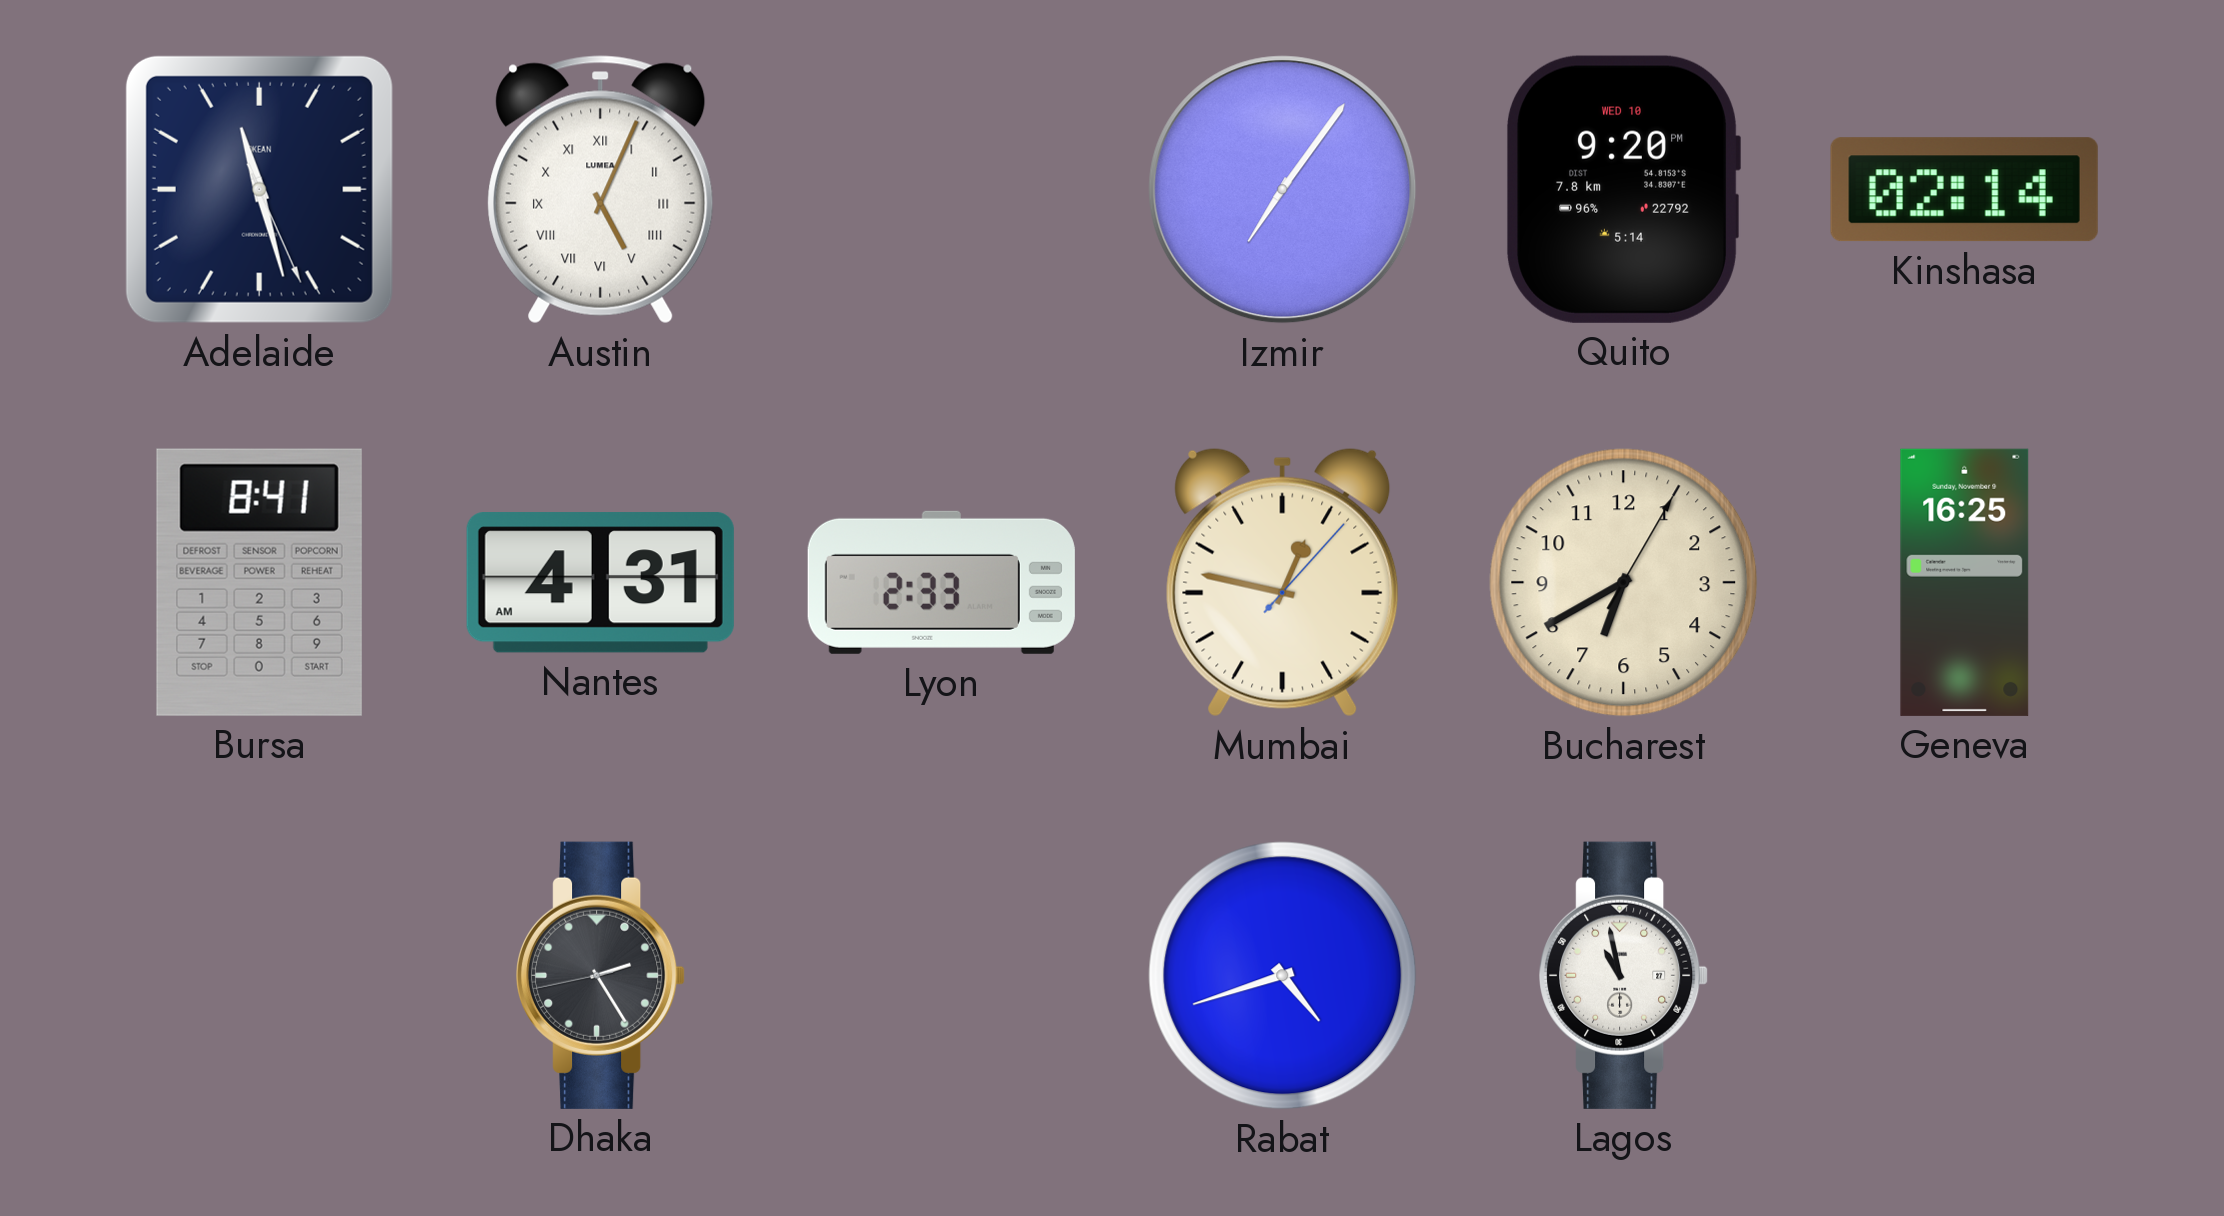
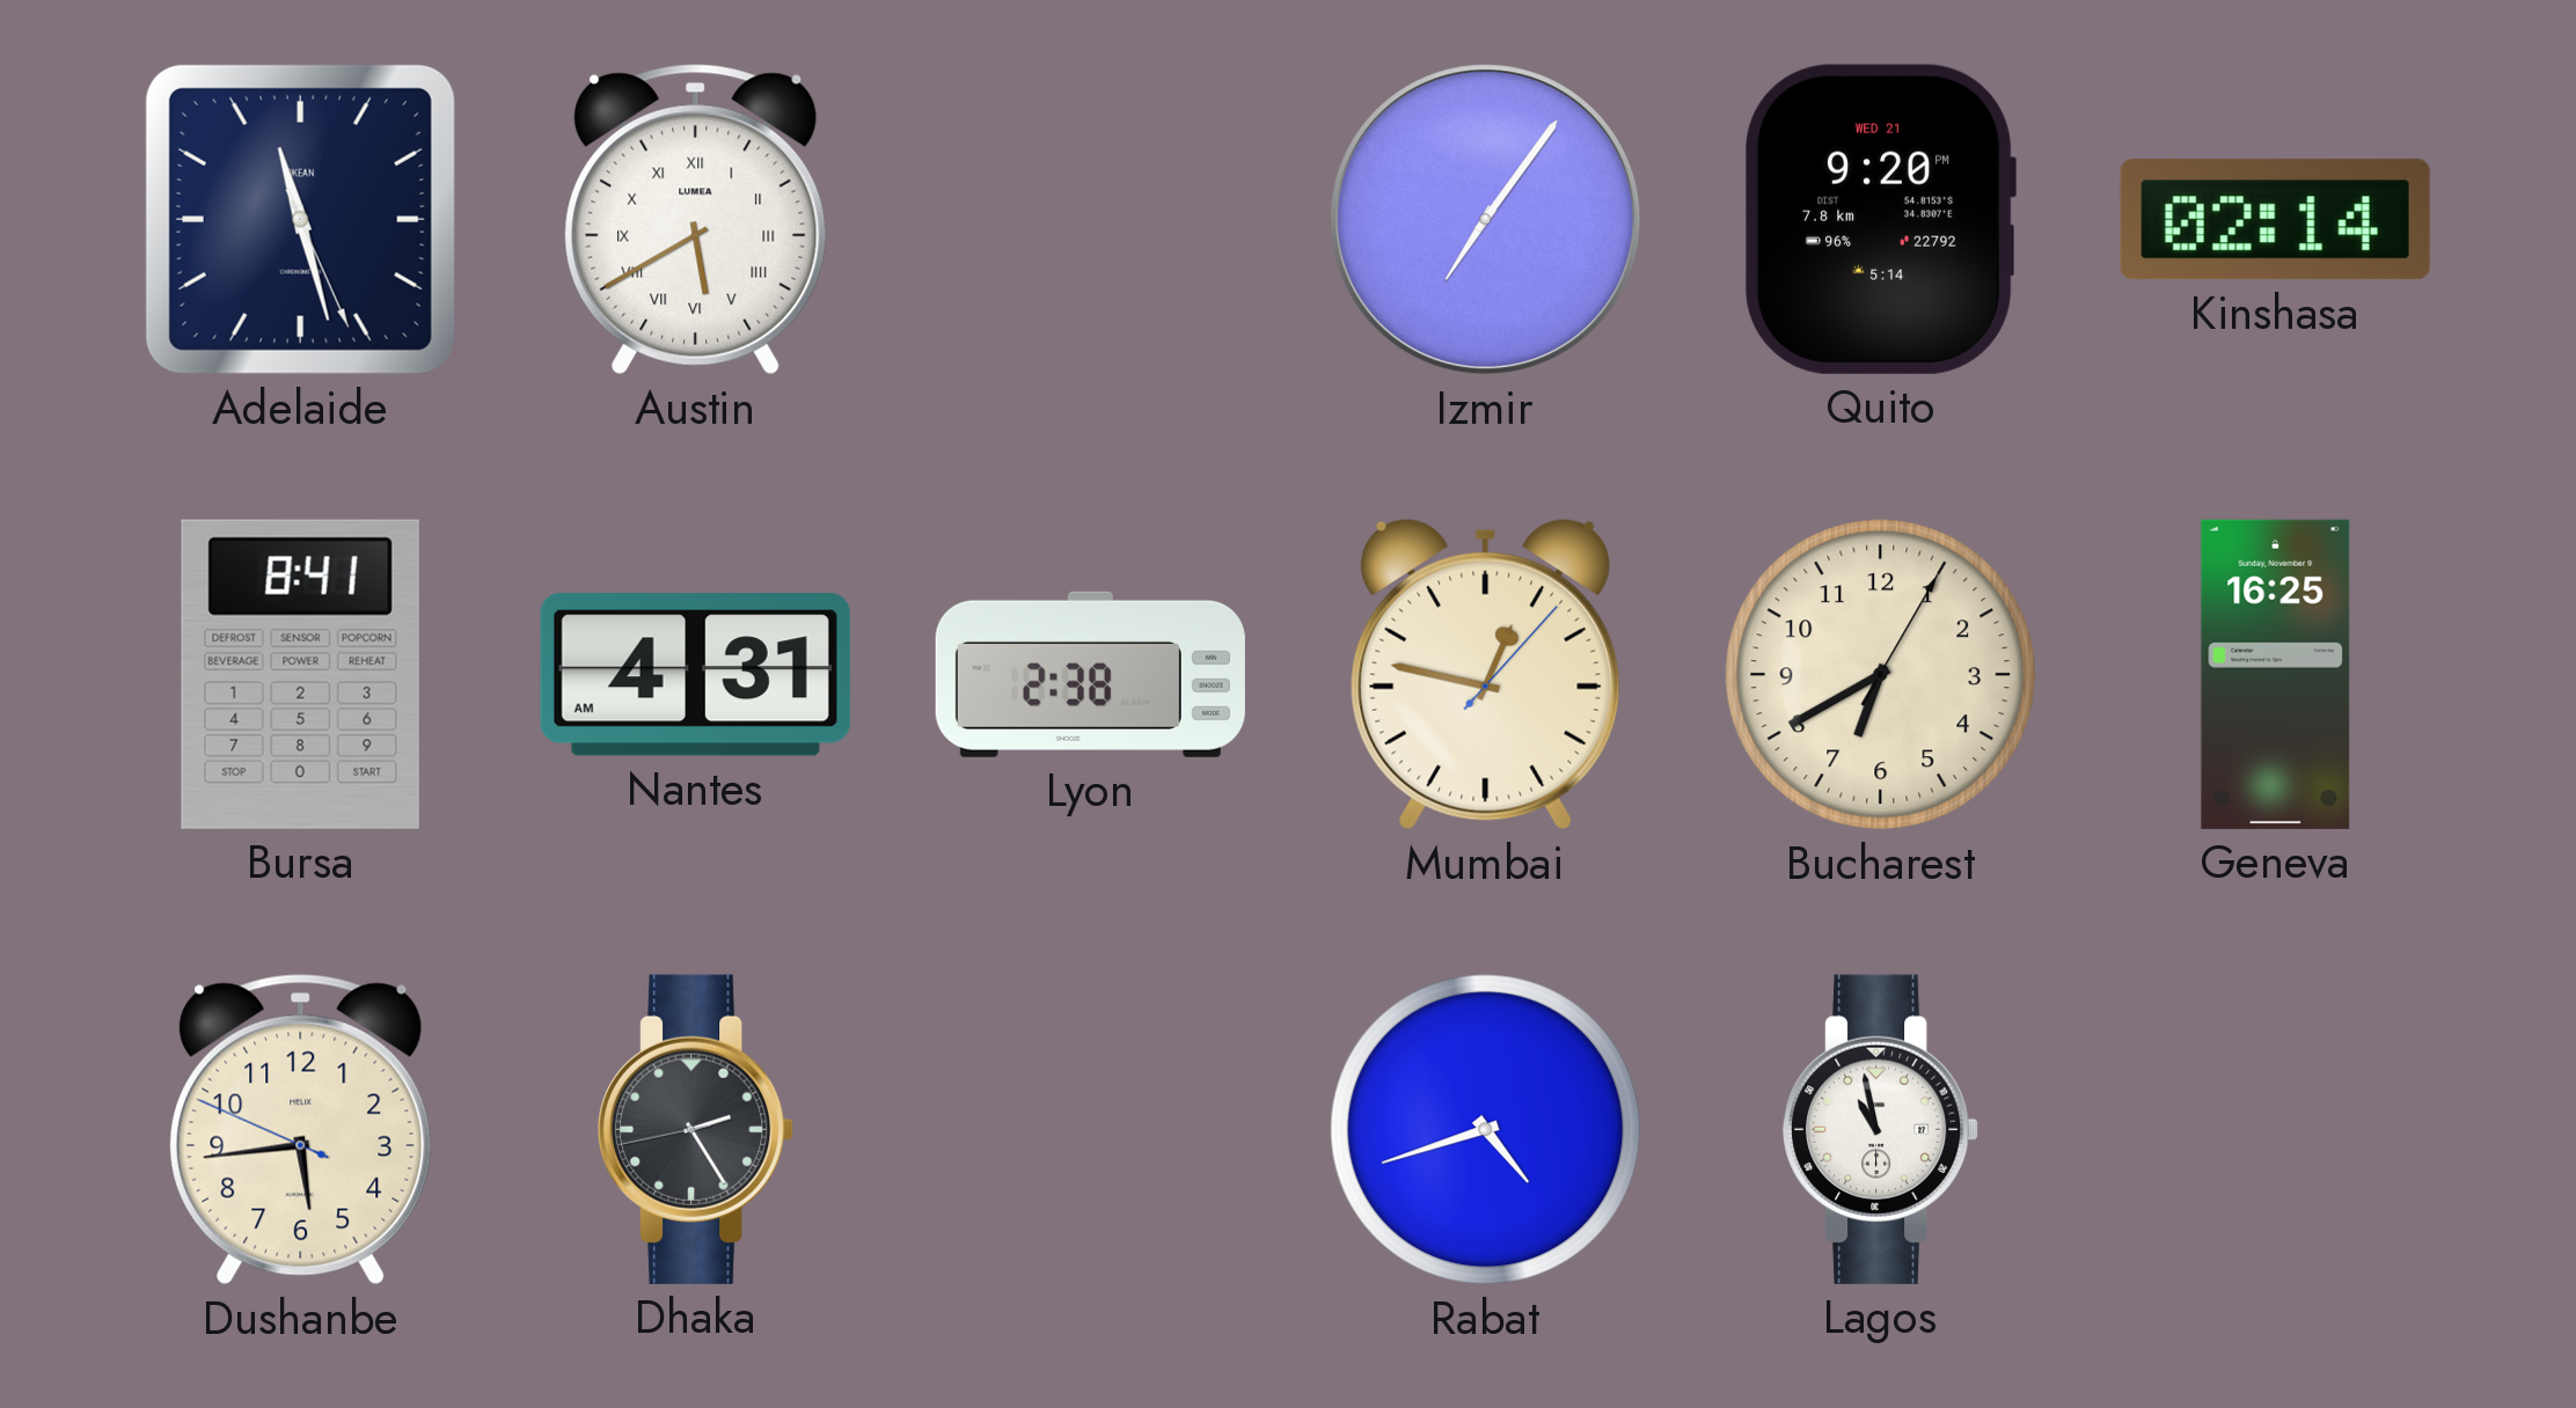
Austin: 5:04 -> 5:40 (696, 220)
Quito date: WED 10 -> WED 21 (1881, 219)
Lyon: 2:33 -> 2:38 (1090, 674)
Dushanbe: none -> 5:43 (301, 1130)
